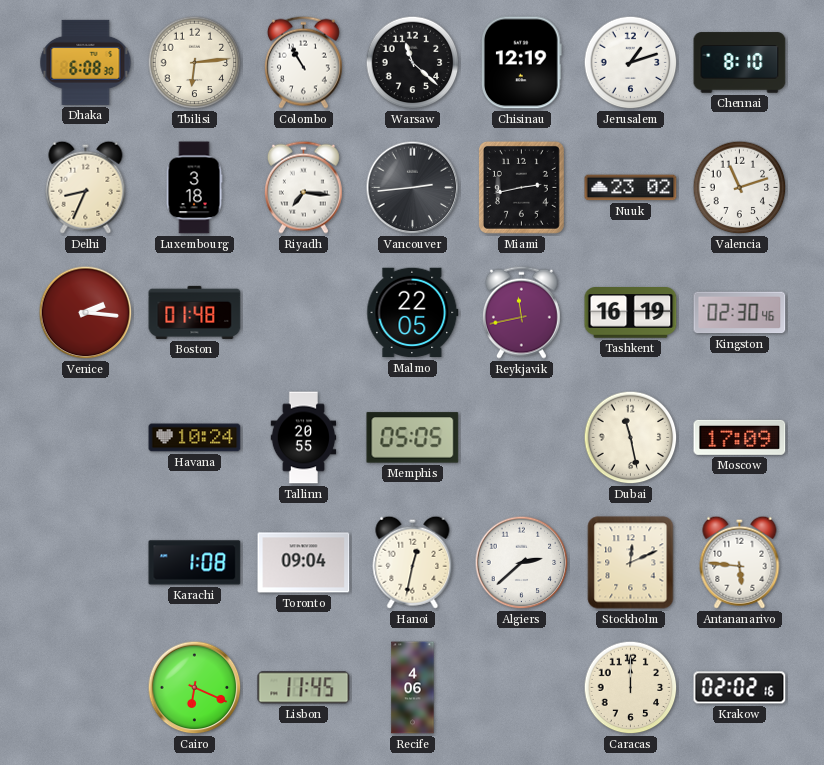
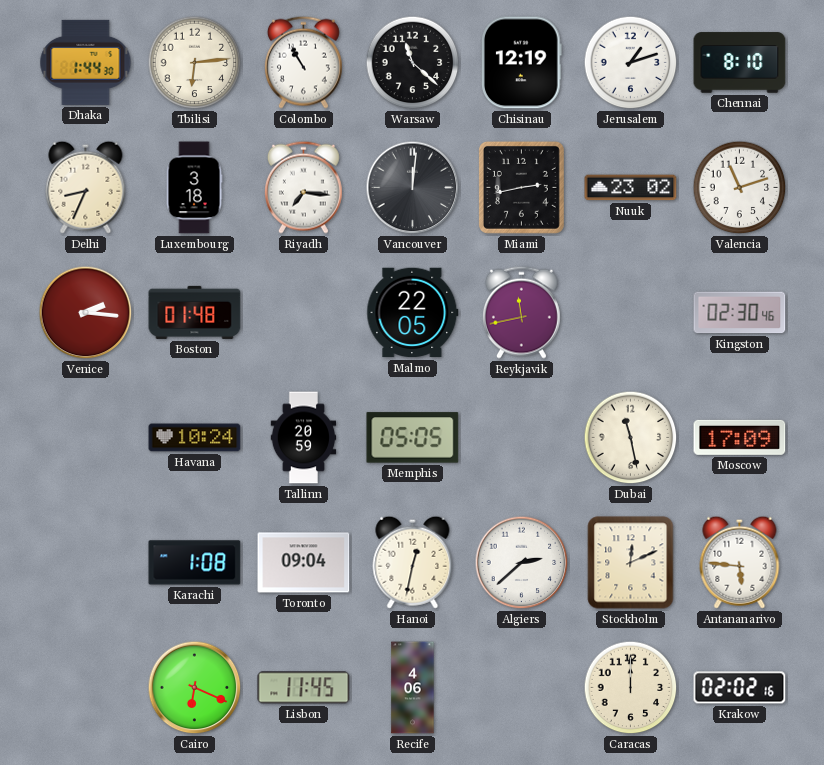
Dhaka: 6:08 -> 1:44 (86, 62)
Vancouver: 2:44 -> 12:01 (413, 188)
Tashkent: 16:19 -> none (631, 313)
Tallinn: 20:55 -> 20:59 (304, 438)
